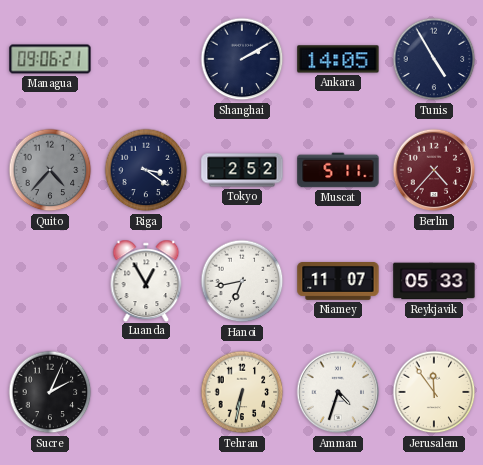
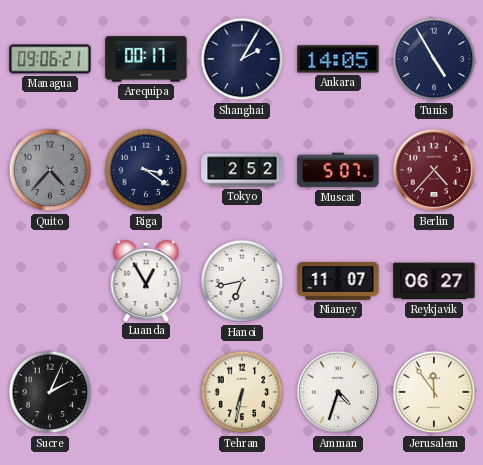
Arequipa: none -> 00:17 (146, 59)
Shanghai: 2:10 -> 2:05 (242, 59)
Muscat: 5:11 -> 5:07 (338, 170)
Reykjavik: 05:33 -> 06:27 (434, 281)
